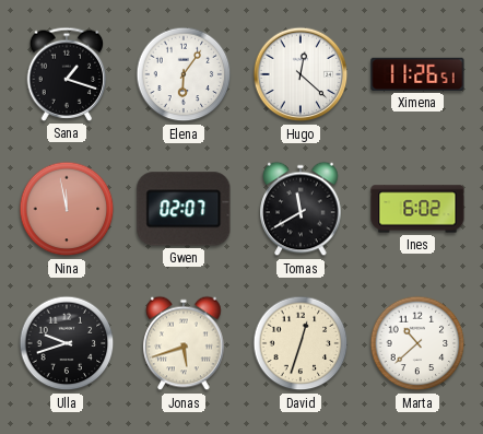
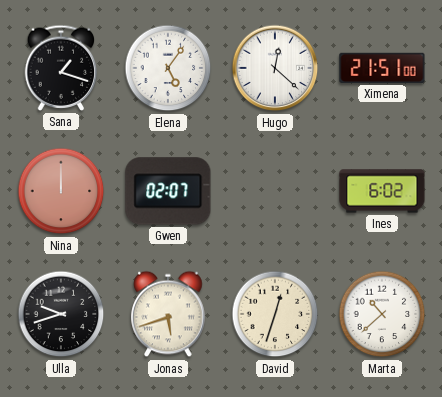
Elena: 6:06 -> 5:06 (168, 68)
Ximena: 11:26 -> 21:51 (382, 68)
Nina: 11:58 -> 12:00 (61, 191)
Tomas: 11:40 -> none (301, 209)
